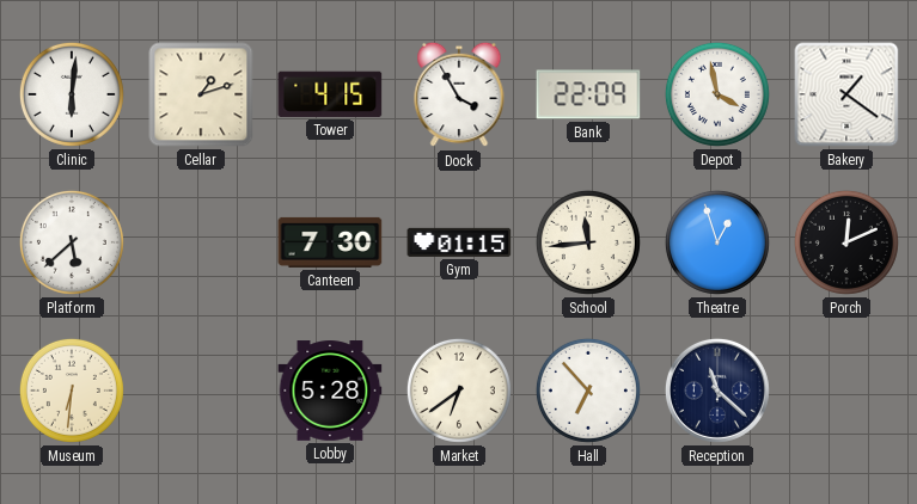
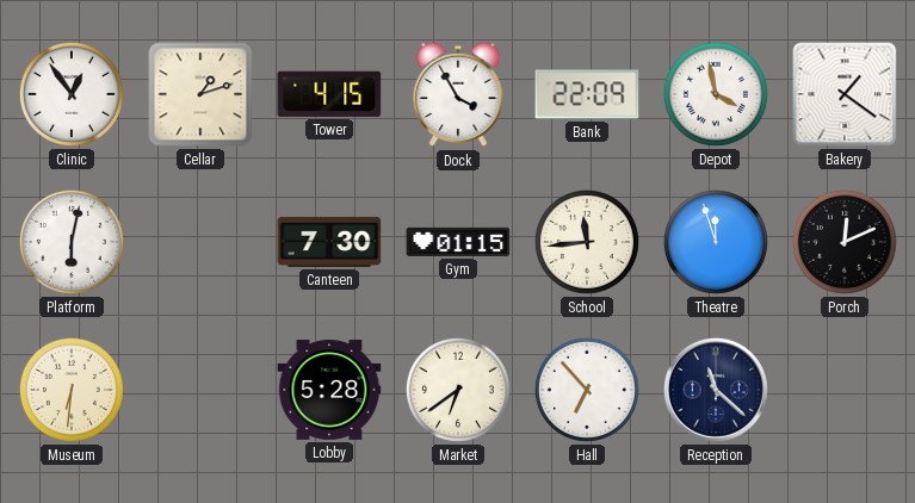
Clinic: 6:01 -> 12:54 (72, 94)
Platform: 5:38 -> 6:02 (72, 242)
Theatre: 12:57 -> 11:57 (716, 242)
